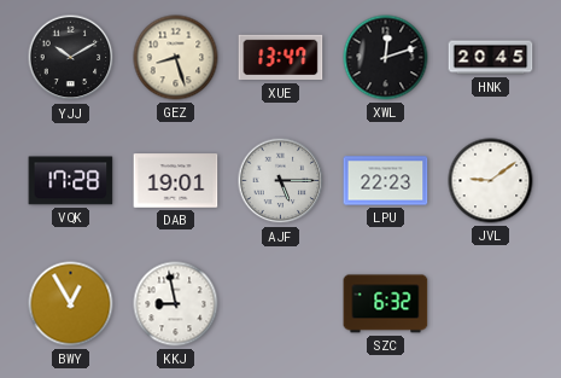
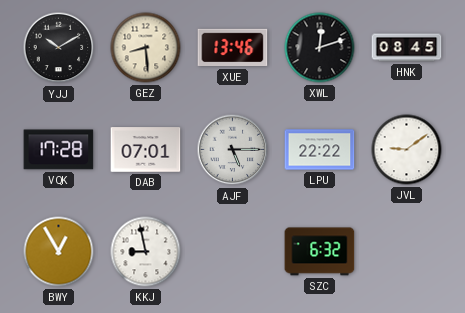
GEZ: 8:27 -> 8:29 (146, 48)
XUE: 13:47 -> 13:46 (233, 48)
HNK: 20:45 -> 08:45 (407, 48)
DAB: 19:01 -> 07:01 (146, 150)
LPU: 22:23 -> 22:22 (320, 150)
